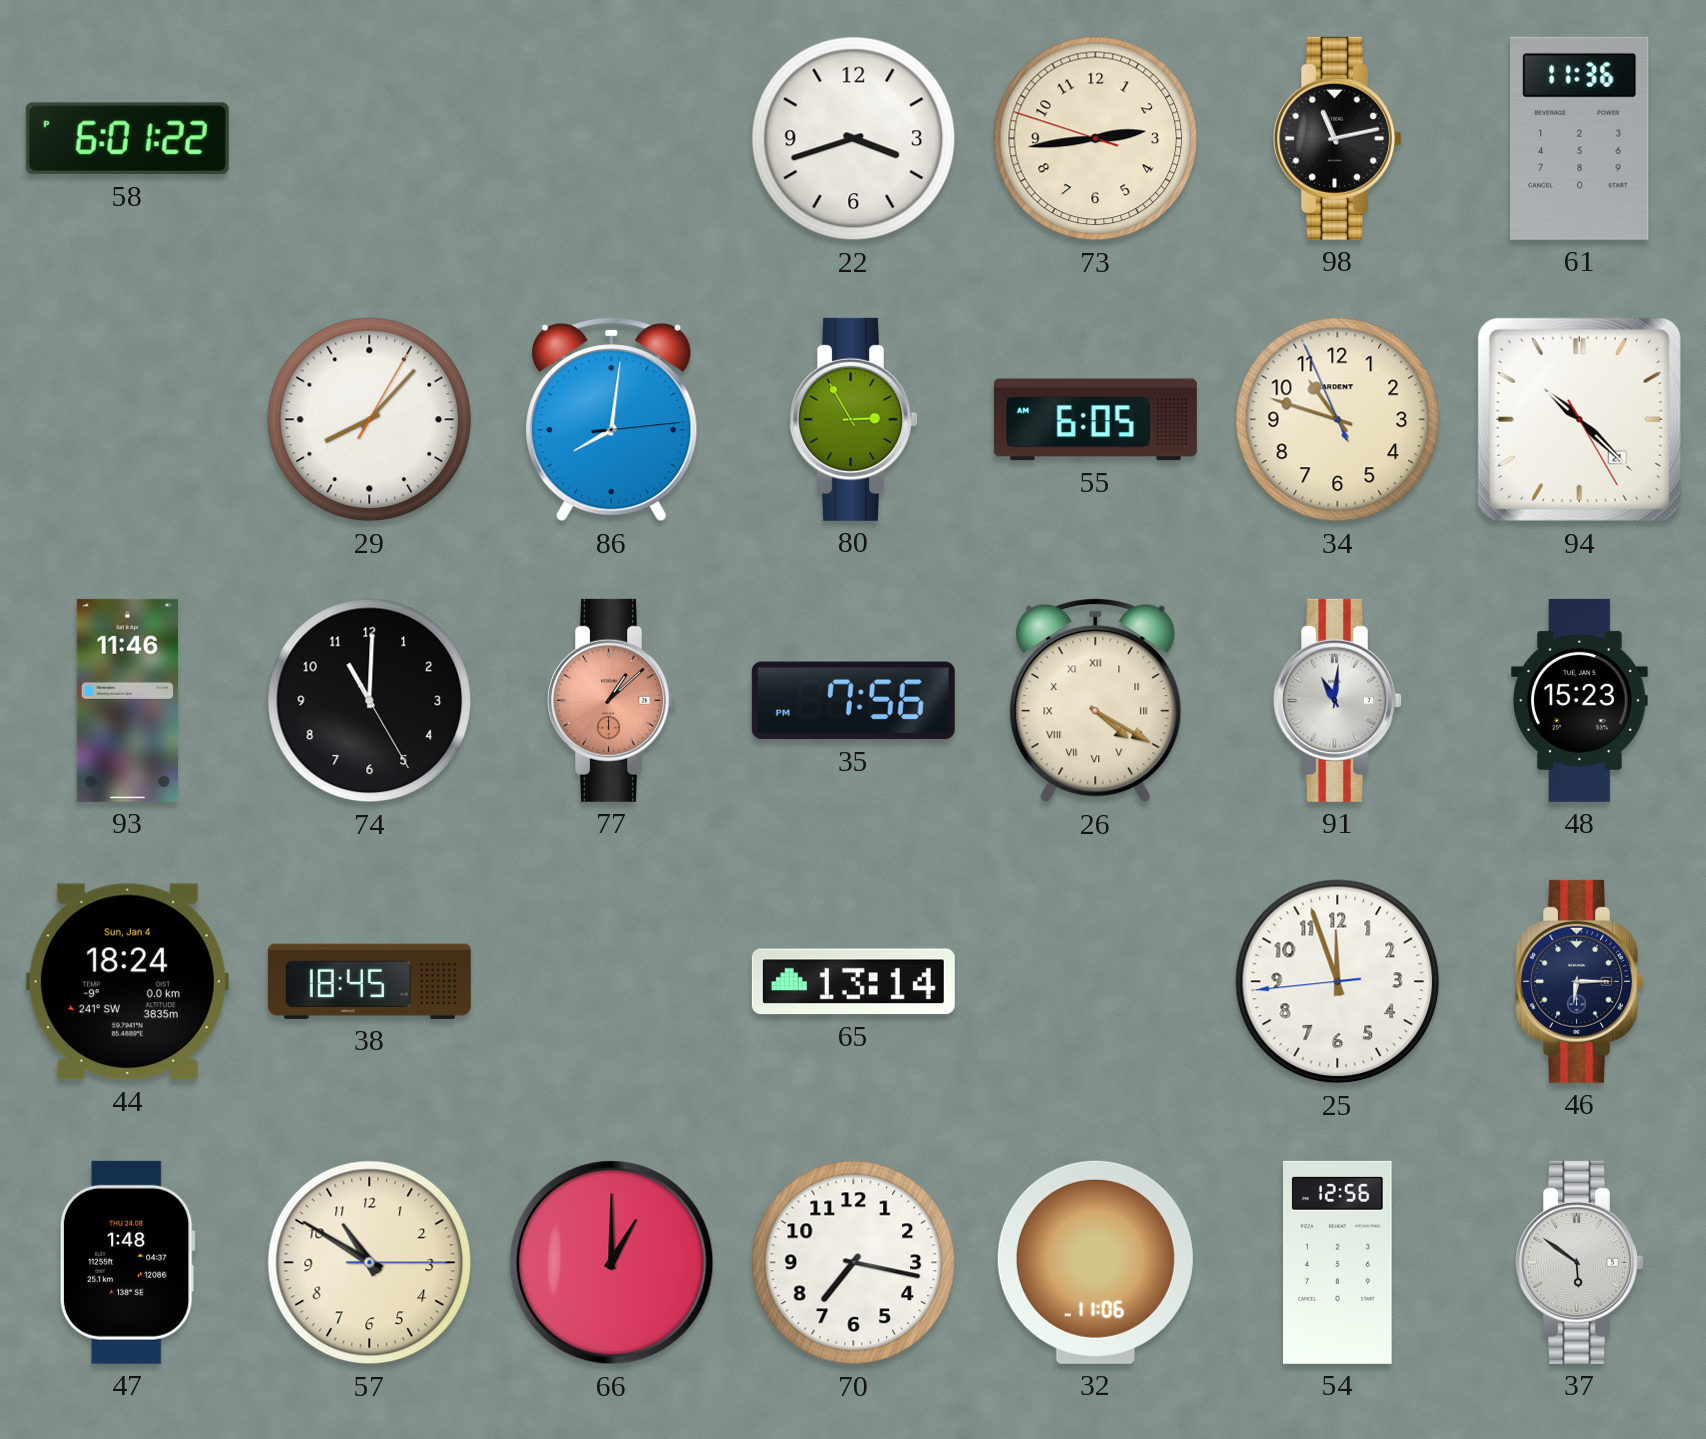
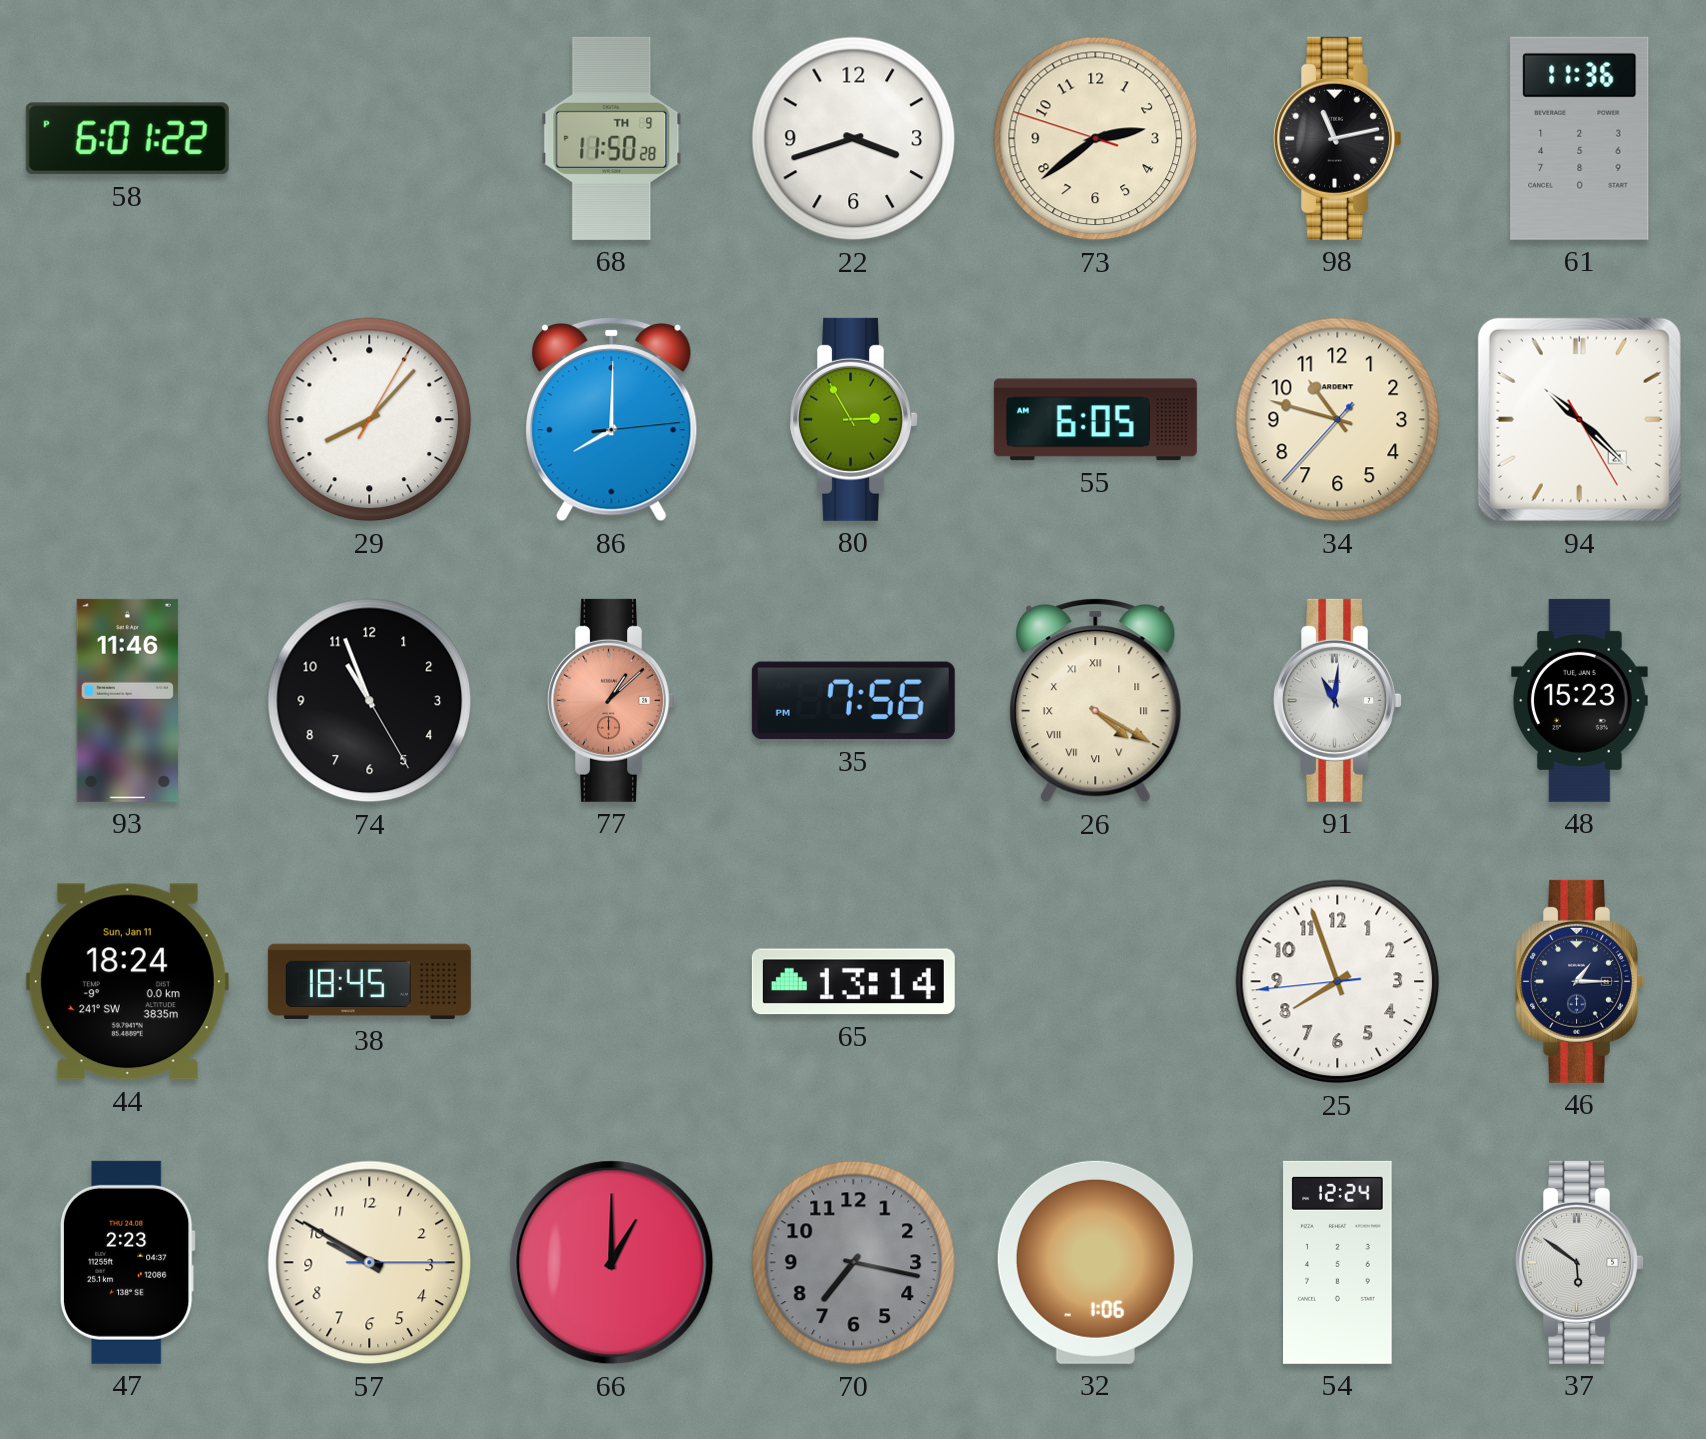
68: none -> 11:50 (612, 138)
73: 2:43 -> 2:38 (1096, 139)
86: 8:01 -> 8:00 (612, 420)
34: 10:47:56 -> 10:47:37 (1338, 420)
74: 11:00 -> 10:56 (370, 701)
44 date: Sun, Jan 4 -> Sun, Jan 11 (127, 982)
25: 11:56 -> 7:56 (1338, 982)
46: 6:15 -> 1:15 (1579, 981)
47: 1:48 -> 2:23 (127, 1262)
57: 10:50 -> 9:50 (370, 1263)
70 dial: white -> grey (854, 1263)
32: 11:06 -> 1:06 (1095, 1262)
54: 12:56 -> 12:24 (1338, 1262)
